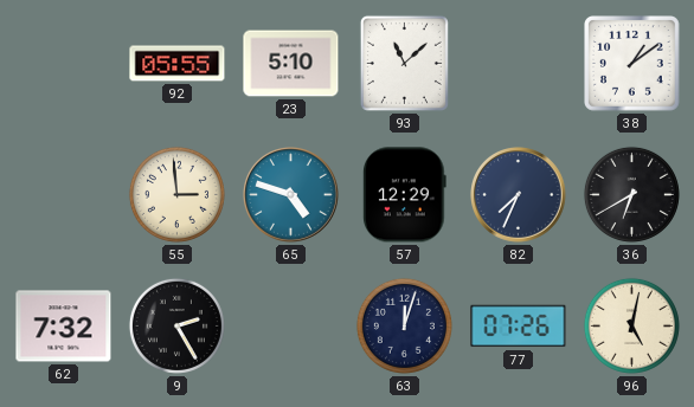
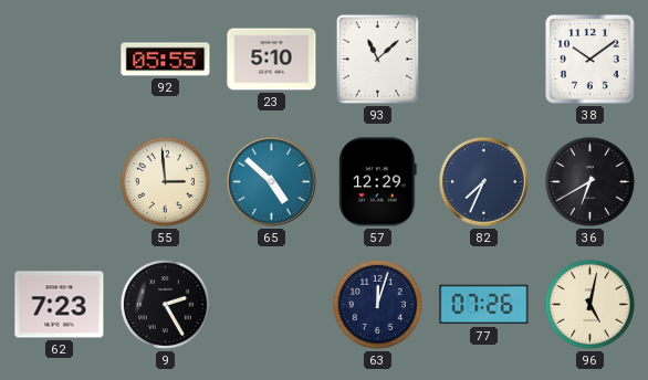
38: 1:09 -> 10:09 (590, 60)
65: 4:48 -> 4:52 (272, 182)
62: 7:32 -> 7:23 (60, 305)
